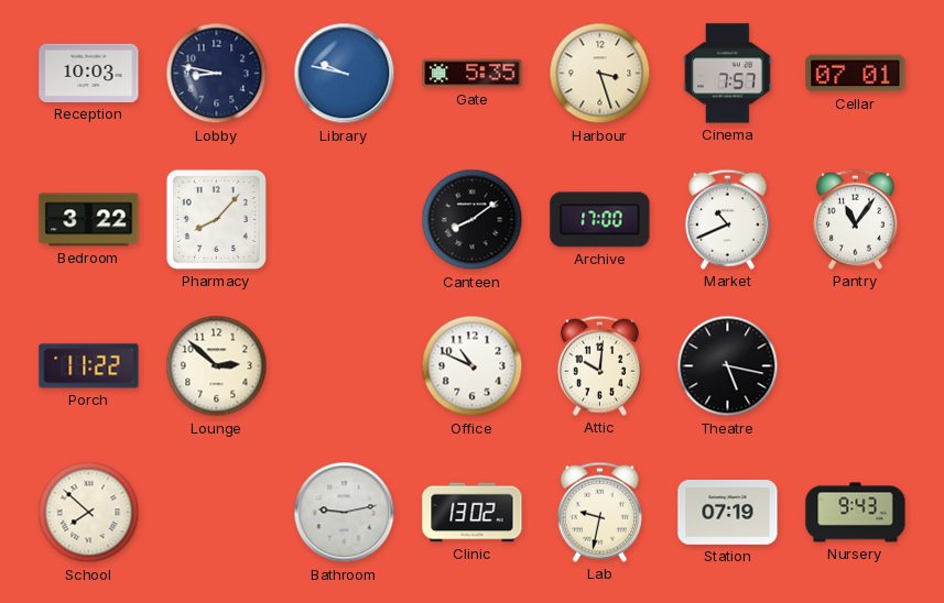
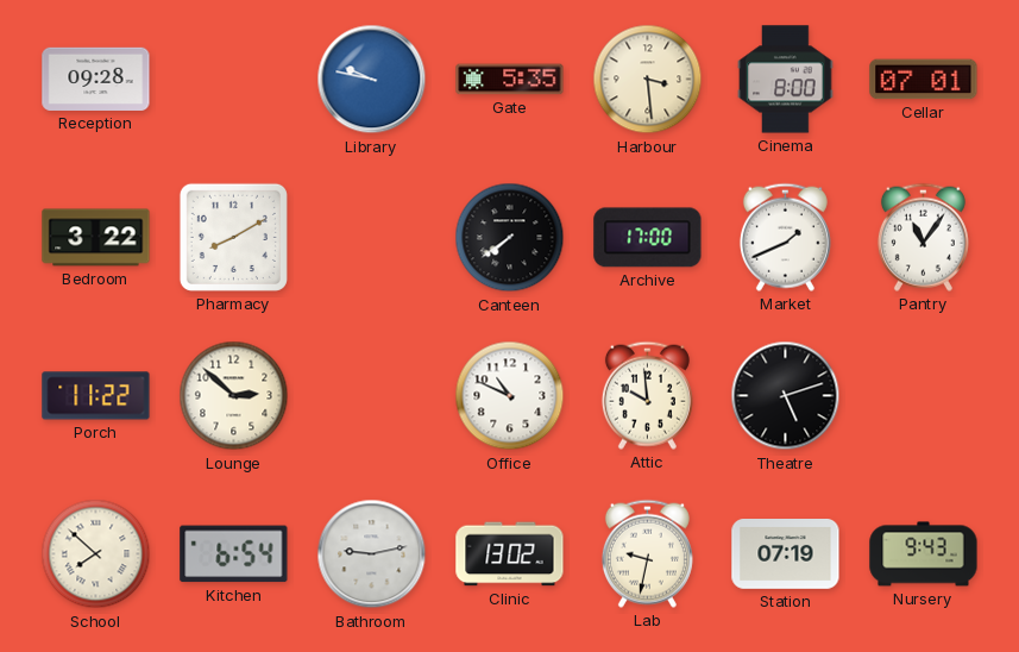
Reception: 10:03 -> 09:28 (96, 79)
Lobby: 8:47 -> none (217, 74)
Harbour: 3:27 -> 3:29 (648, 80)
Cinema: 7:57 -> 8:00 (786, 80)
Pharmacy: 8:07 -> 8:10 (233, 237)
Canteen: 8:09 -> 7:39 (510, 238)
Market: 10:41 -> 1:41 (785, 237)
Attic: 10:01 -> 9:59 (647, 395)
Theatre: 5:17 -> 5:12 (786, 396)
Kitchen: none -> 6:54 (234, 554)
